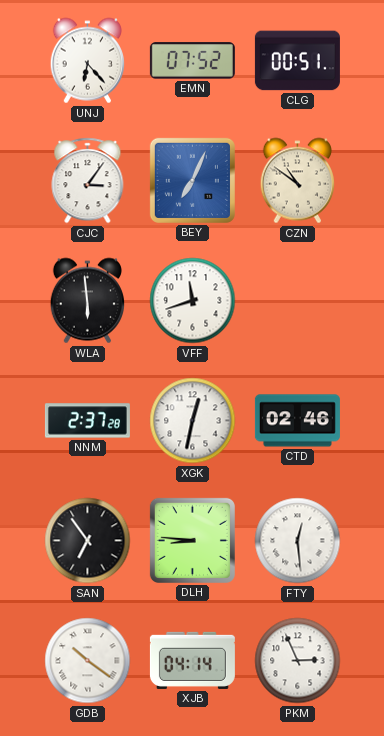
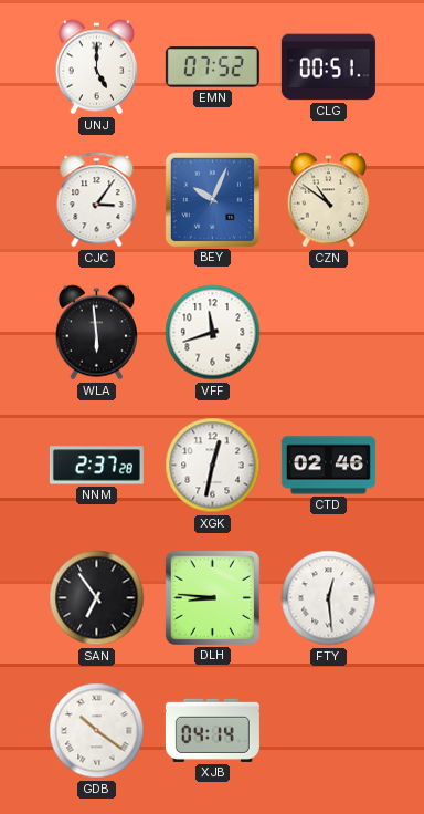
UNJ: 6:23 -> 5:00 (96, 67)
BEY: 7:04 -> 10:04 (212, 199)
PKM: 2:56 -> none (298, 661)
